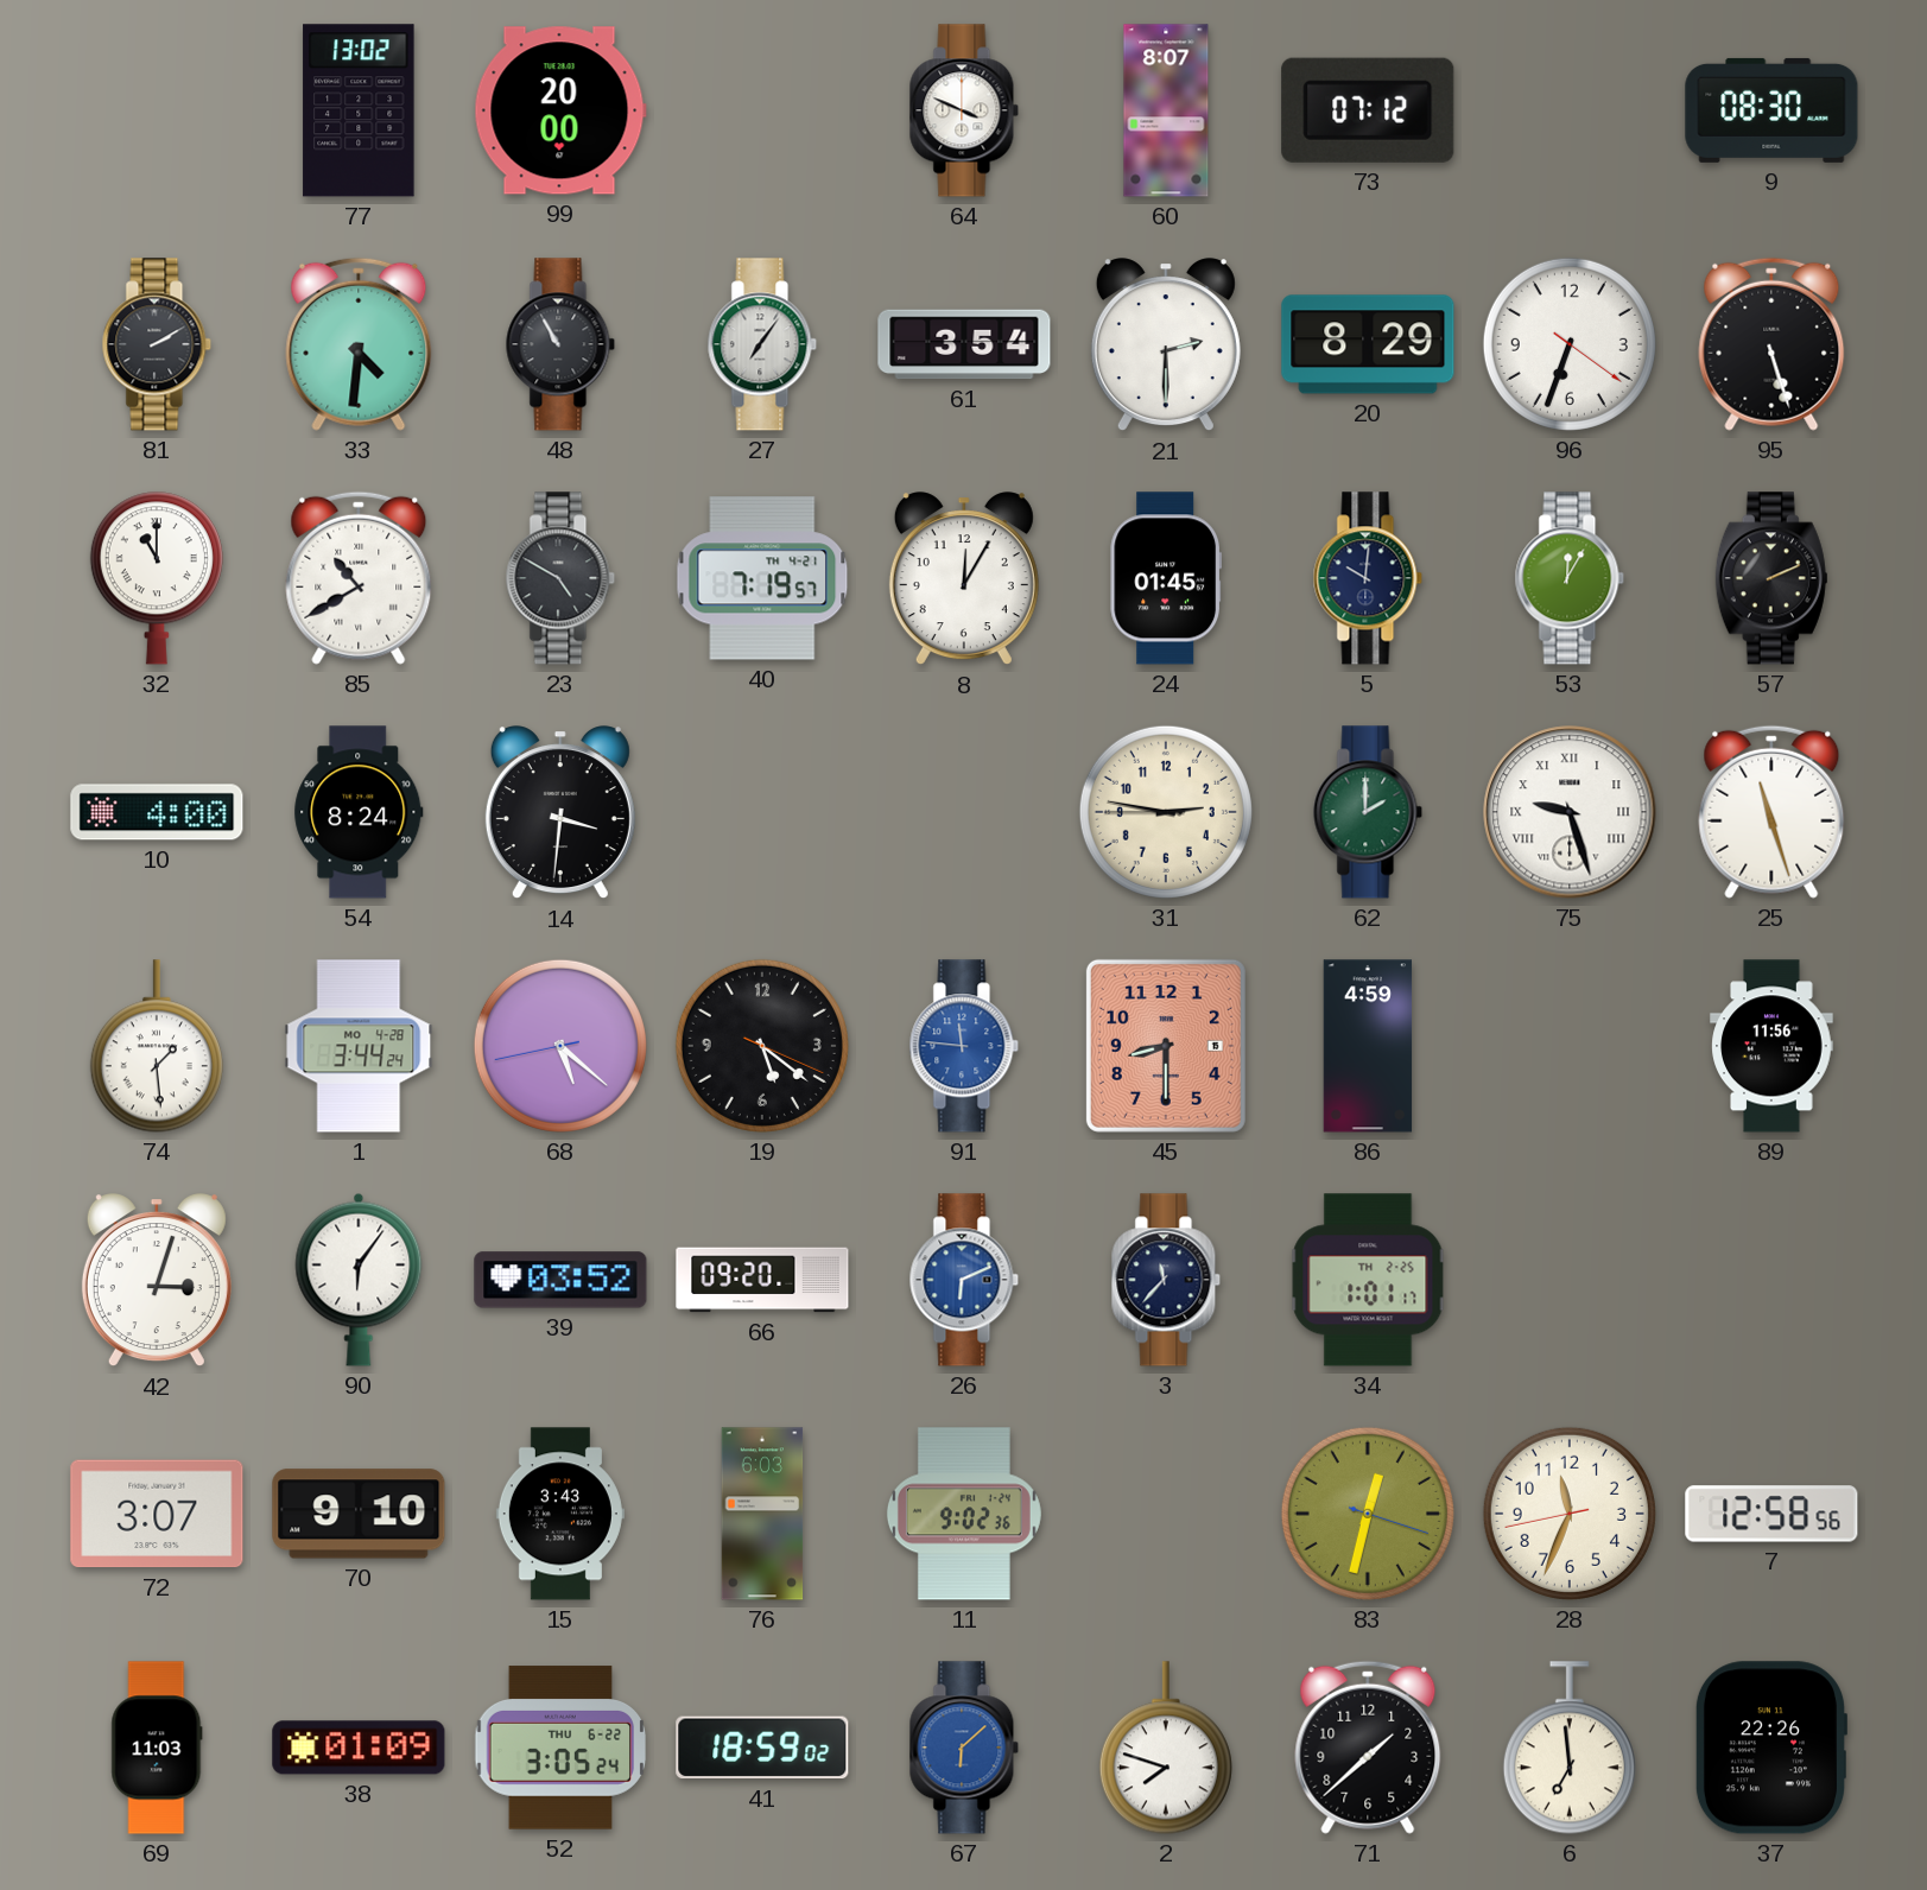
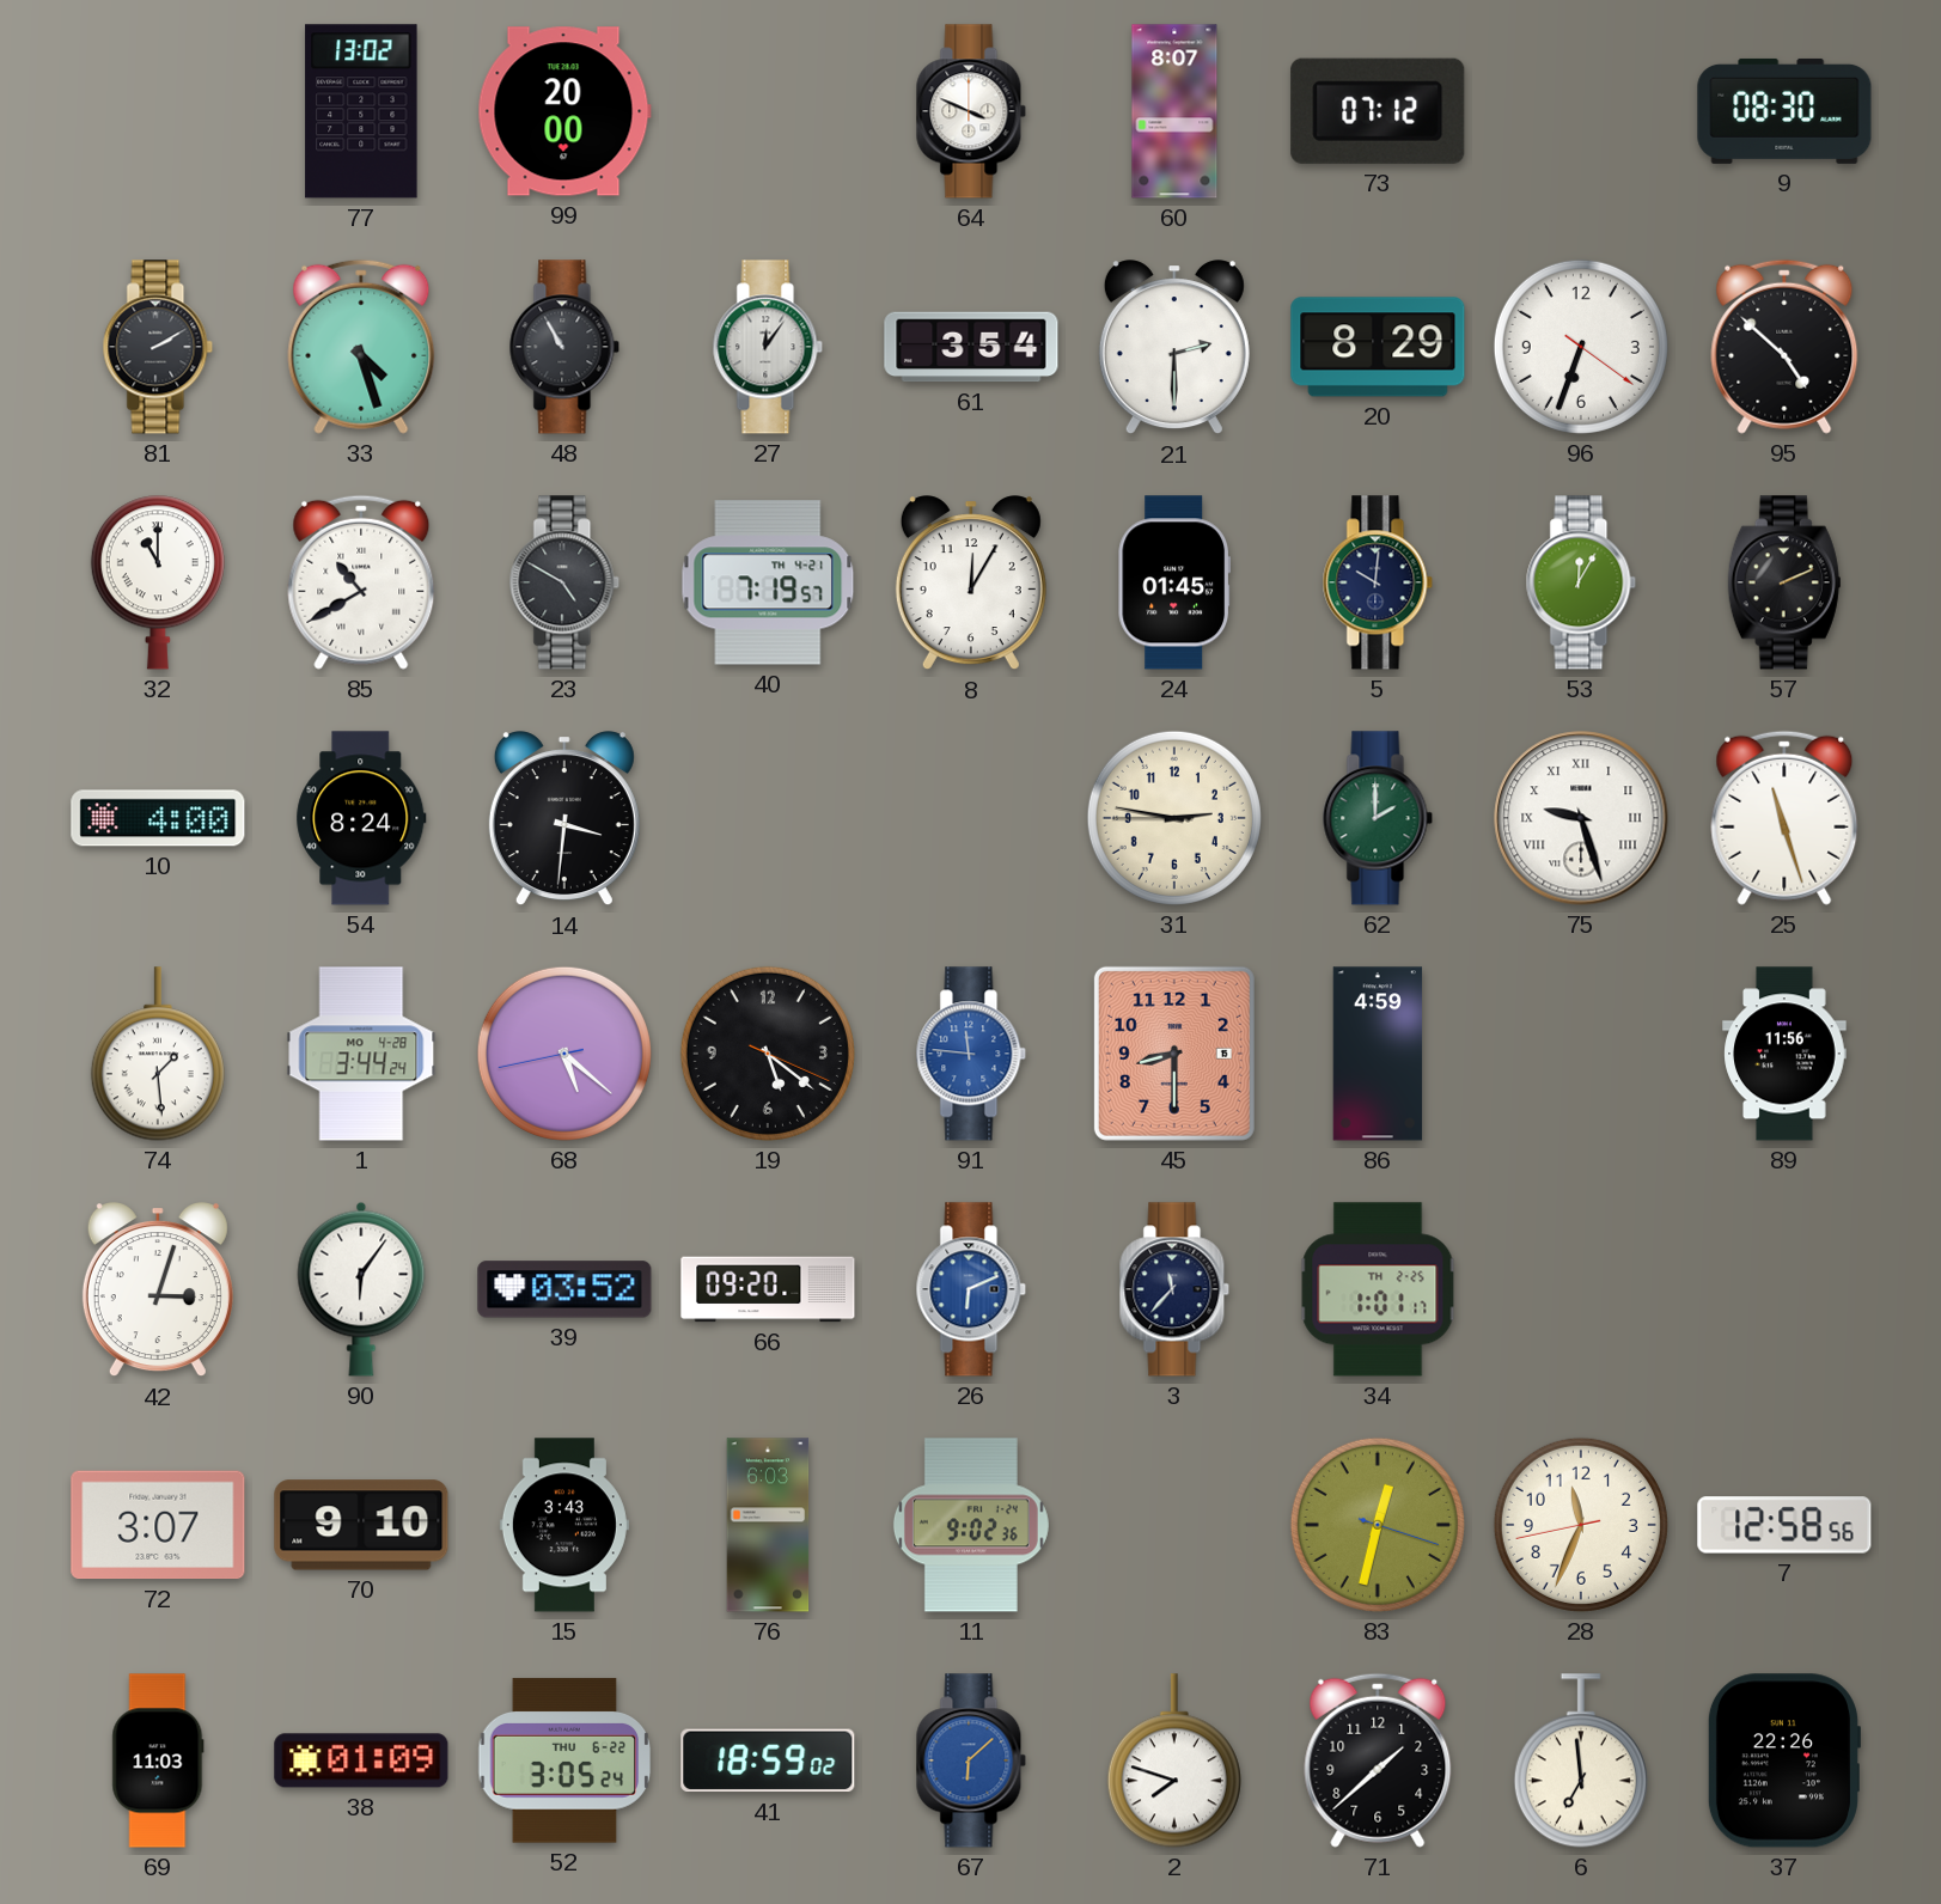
33: 4:31 -> 4:27 (361, 347)
27: 7:06 -> 12:06 (768, 347)
95: 5:27 -> 4:52 (1784, 347)
